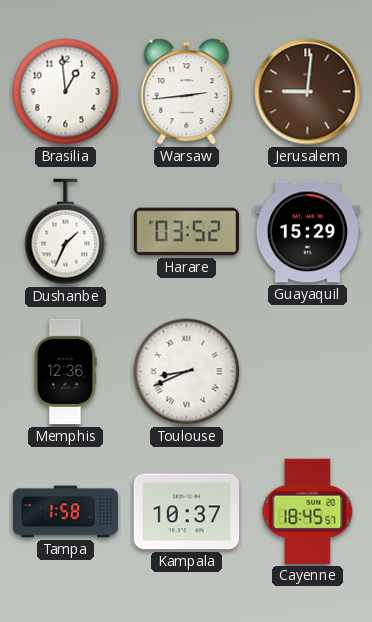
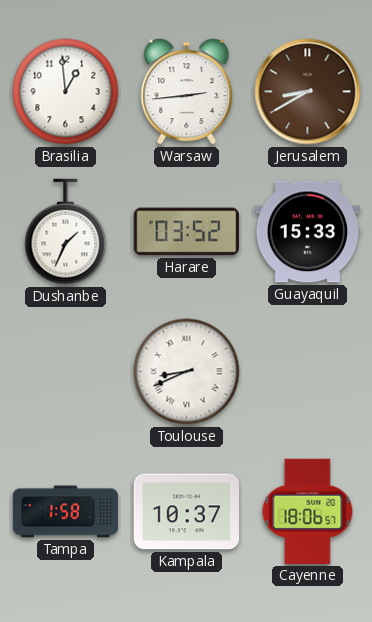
Jerusalem: 9:01 -> 8:40 (308, 92)
Guayaquil: 15:29 -> 15:33 (307, 232)
Memphis: 12:36 -> none (65, 372)
Cayenne: 18:45 -> 18:06 (308, 511)
